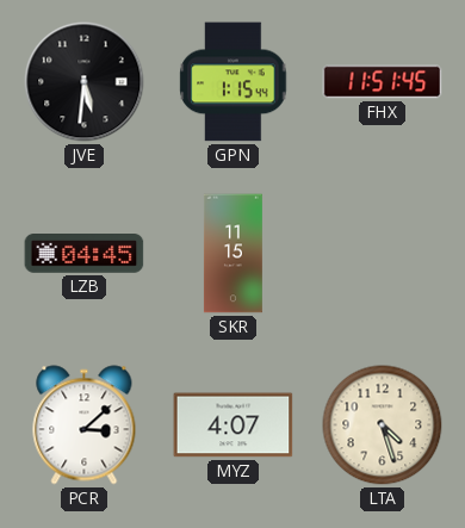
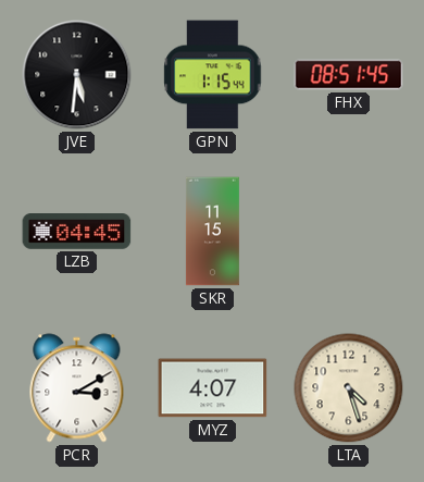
FHX: 11:51 -> 08:51 (349, 75)
PCR: 3:08 -> 3:10 (77, 388)
